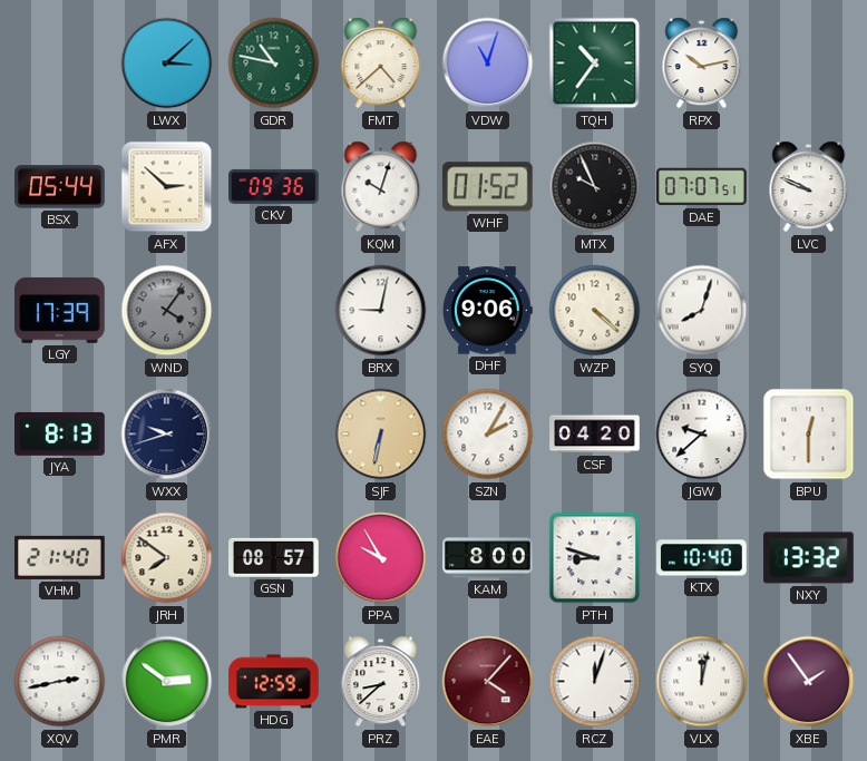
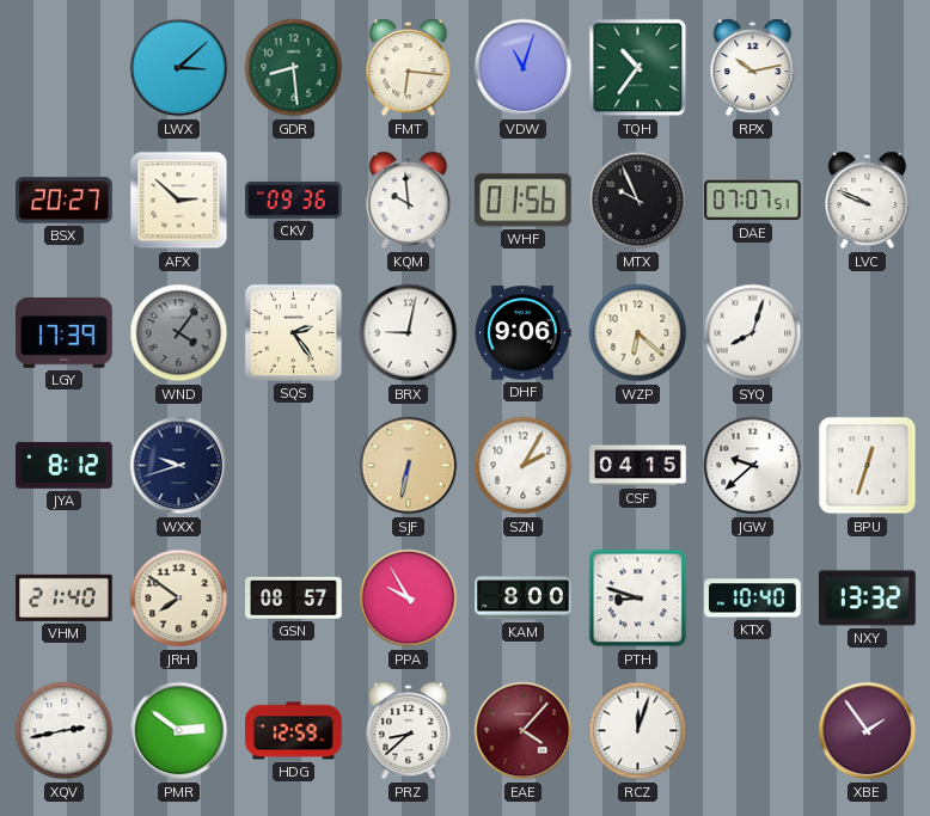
GDR: 10:47 -> 8:29 (294, 68)
FMT: 4:38 -> 6:16 (409, 68)
BSX: 05:44 -> 20:27 (65, 201)
KQM: 10:03 -> 9:59 (409, 201)
WHF: 01:52 -> 01:56 (522, 201)
SQS: none -> 2:24 (293, 332)
WZP: 4:22 -> 6:22 (638, 333)
JYA: 8:13 -> 8:12 (65, 465)
CSF: 04:20 -> 04:15 (638, 466)
BPU: 12:30 -> 12:33 (868, 466)
VLX: 12:02 -> none (702, 682)
